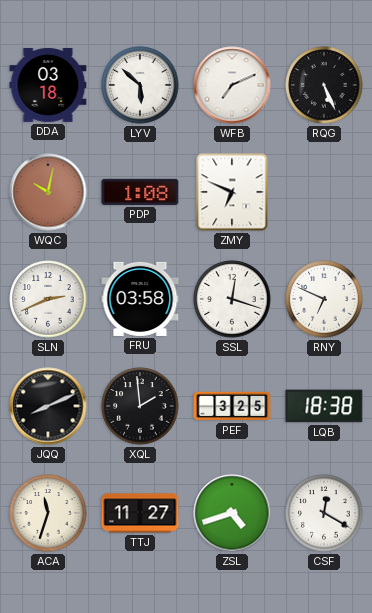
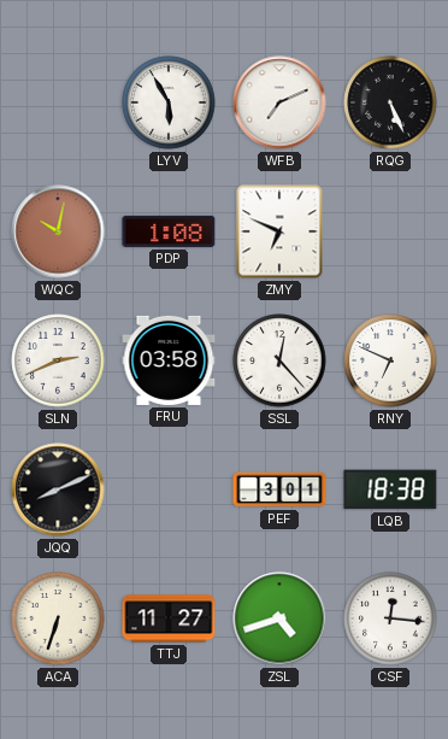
DDA: 03:18 -> none (48, 85)
LYV: 5:52 -> 5:55 (169, 102)
SSL: 12:18 -> 12:23 (279, 360)
XQL: 1:59 -> none (140, 406)
PEF: 3:25 -> 3:01 (279, 489)
ACA: 11:33 -> 6:33 (58, 618)
CSF: 12:20 -> 12:16 (390, 618)
